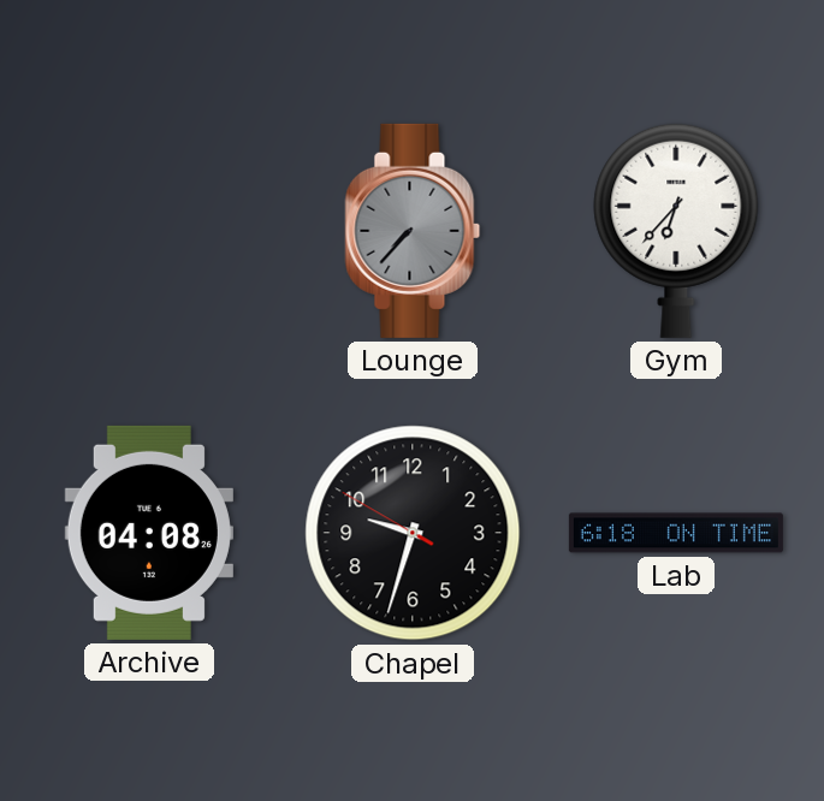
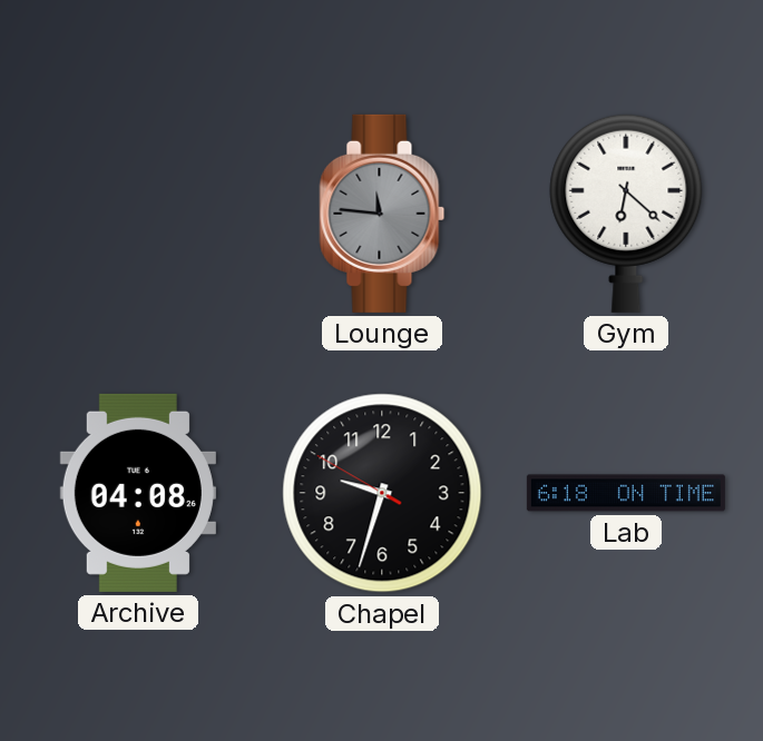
Lounge: 7:37 -> 11:46 (382, 214)
Gym: 6:37 -> 6:22 (626, 214)
